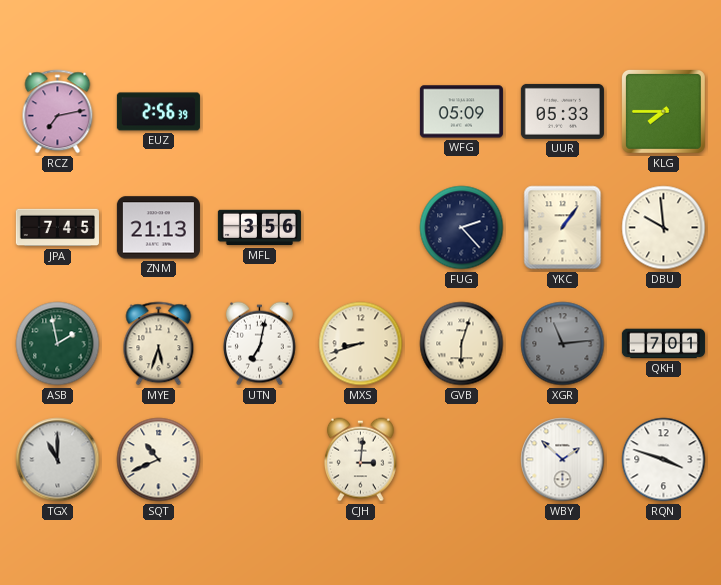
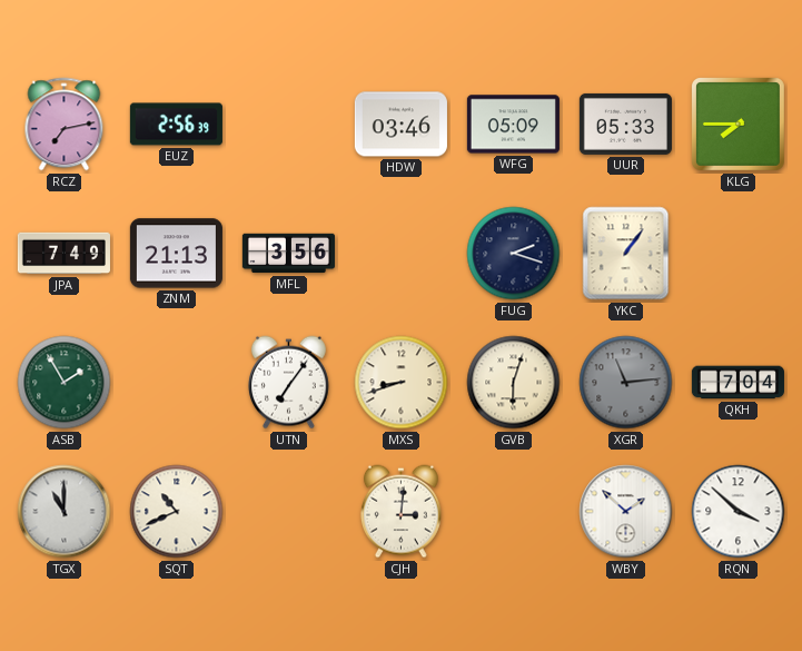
HDW: none -> 03:46 (400, 125)
JPA: 7:45 -> 7:49 (63, 254)
FUG: 2:23 -> 2:18 (514, 254)
DBU: 9:59 -> none (664, 228)
ASB: 1:58 -> 1:55 (65, 383)
MYE: 5:33 -> none (159, 344)
UTN: 7:02 -> 7:06 (288, 383)
QKH: 7:01 -> 7:04 (737, 383)
RQN: 3:48 -> 3:52 (739, 512)
